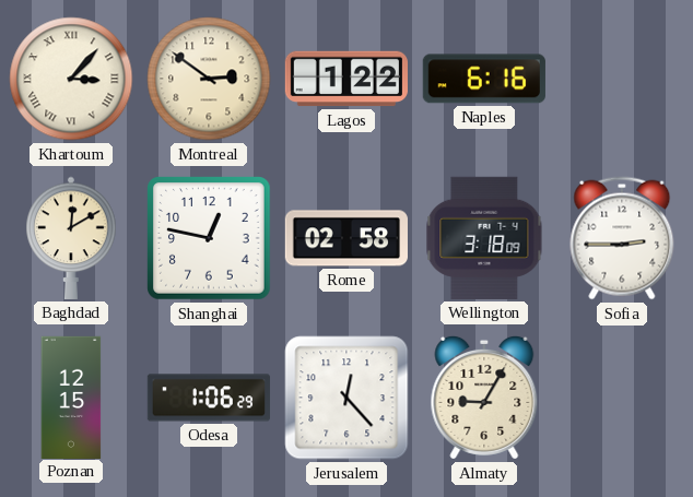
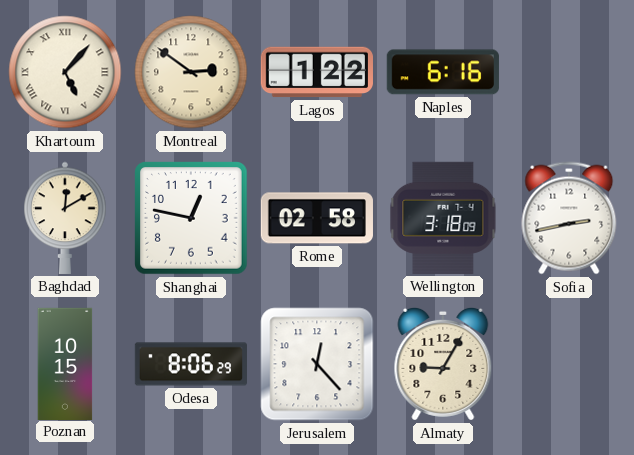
Khartoum: 3:07 -> 5:07 (65, 72)
Sofia: 2:45 -> 2:43 (569, 218)
Poznan: 12:15 -> 10:15 (65, 363)
Odesa: 1:06 -> 8:06 (190, 364)
